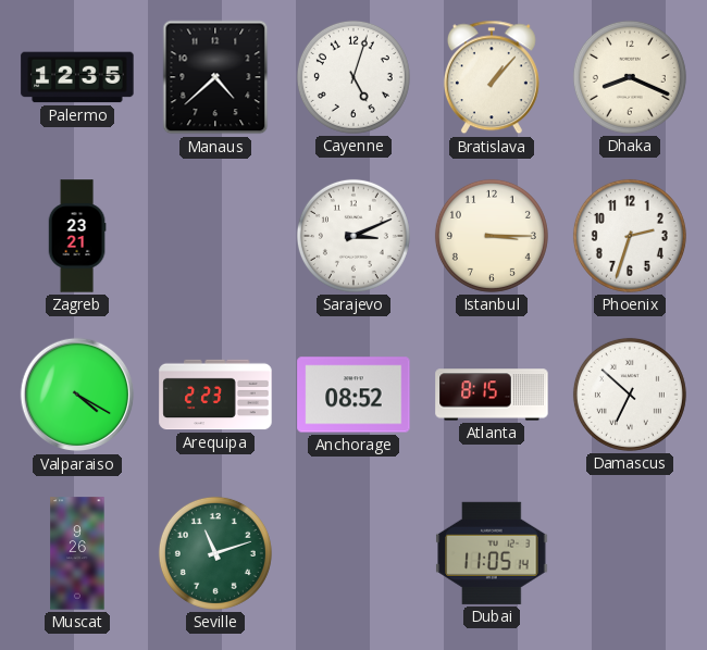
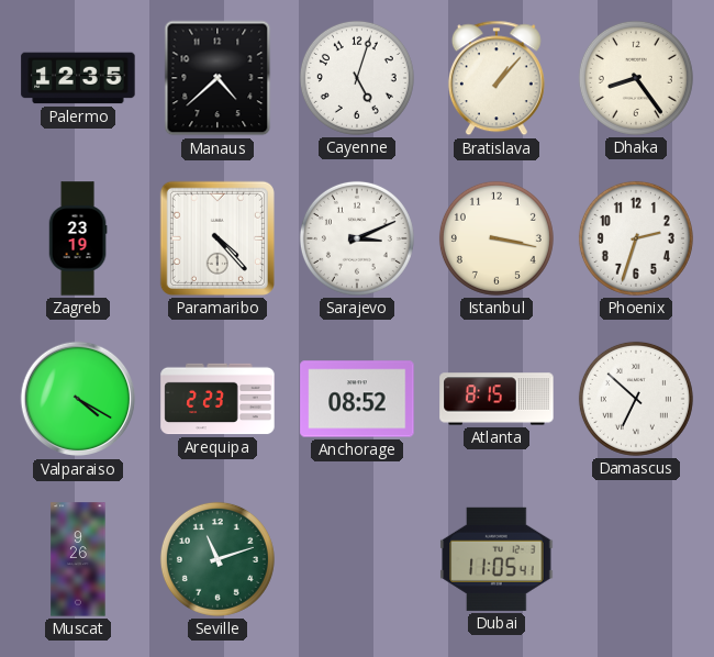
Dhaka: 8:19 -> 8:24 (636, 78)
Zagreb: 23:21 -> 23:19 (78, 238)
Paramaribo: none -> 4:23 (217, 238)
Istanbul: 3:15 -> 3:17 (497, 238)
Dubai: 11:05:14 -> 11:05:41 (497, 559)
